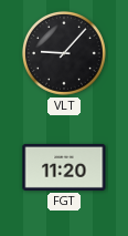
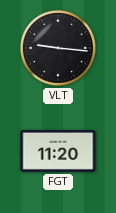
VLT: 9:07 -> 9:16 (58, 48)
